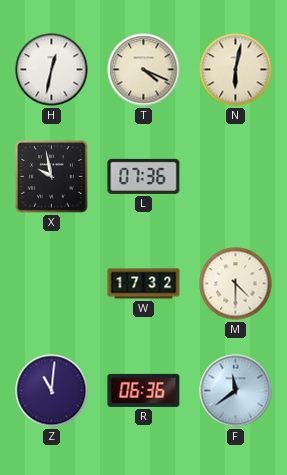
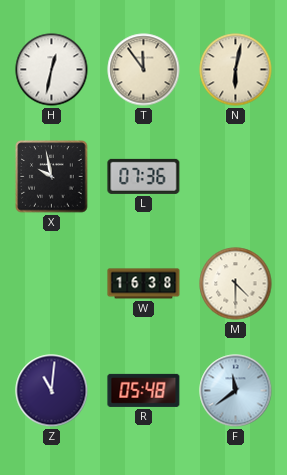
T: 4:19 -> 11:54 (144, 70)
W: 17:32 -> 16:38 (144, 284)
R: 06:36 -> 05:48 (144, 390)
